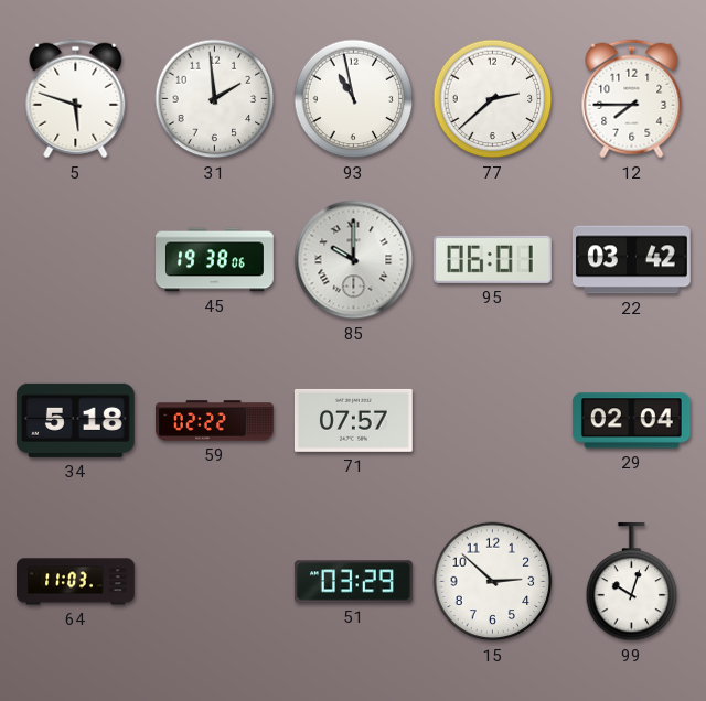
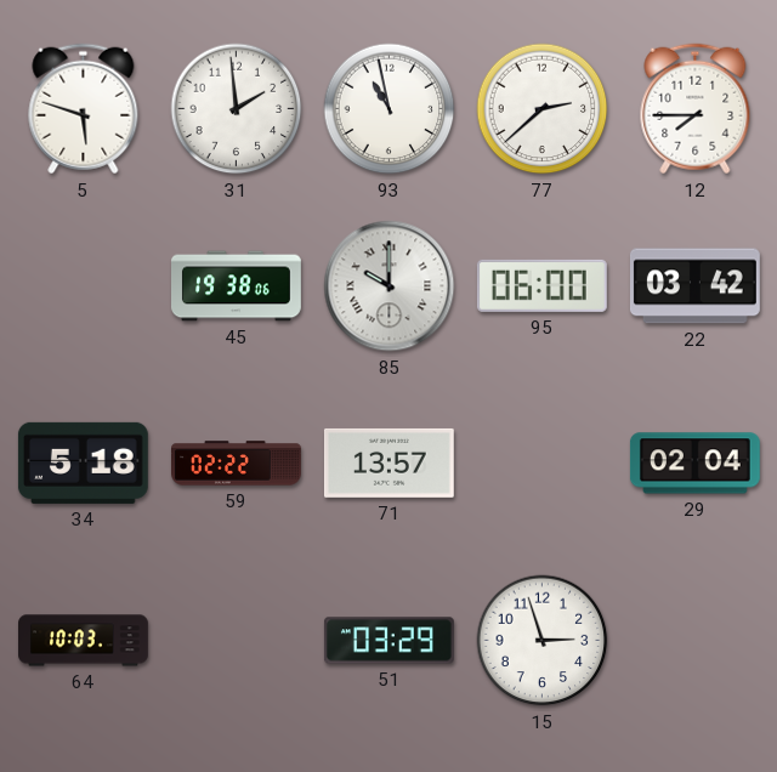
95: 06:01 -> 06:00 (541, 285)
71: 07:57 -> 13:57 (388, 462)
64: 11:03 -> 10:03 (84, 641)
15: 2:52 -> 2:57 (543, 641)
99: 10:03 -> none (632, 582)
